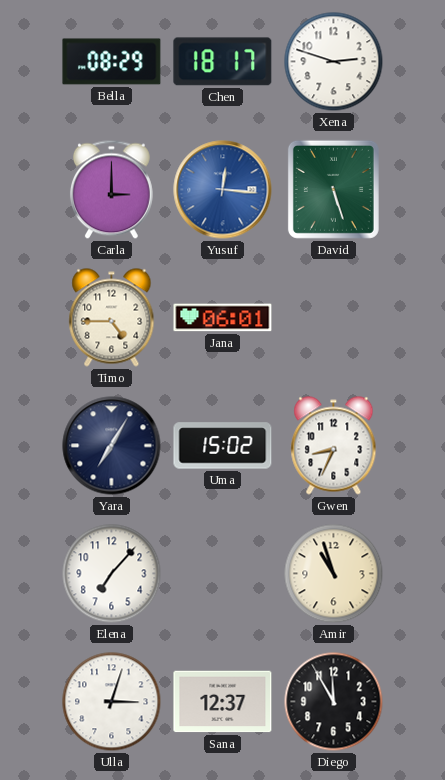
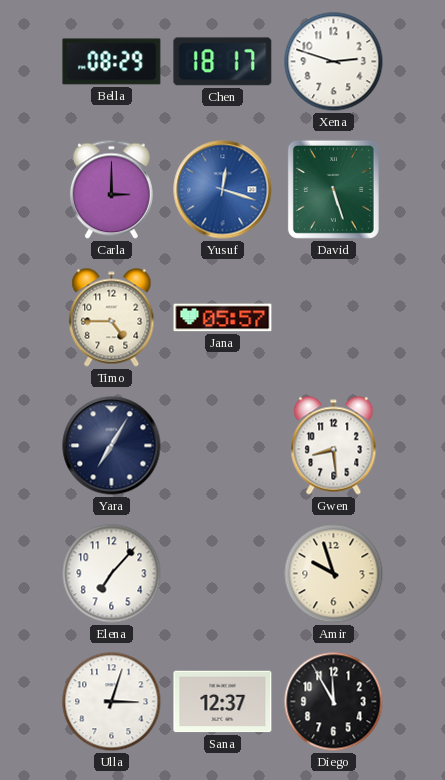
Yusuf: 12:16 -> 12:18 (223, 190)
Jana: 06:01 -> 05:57 (223, 318)
Uma: 15:02 -> none (223, 446)
Gwen: 8:34 -> 8:29 (334, 446)
Amir: 10:57 -> 9:57 (334, 574)
